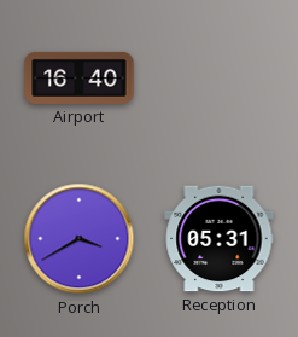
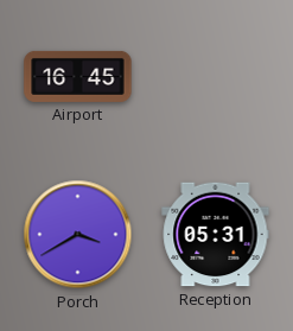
Airport: 16:40 -> 16:45 (78, 76)
